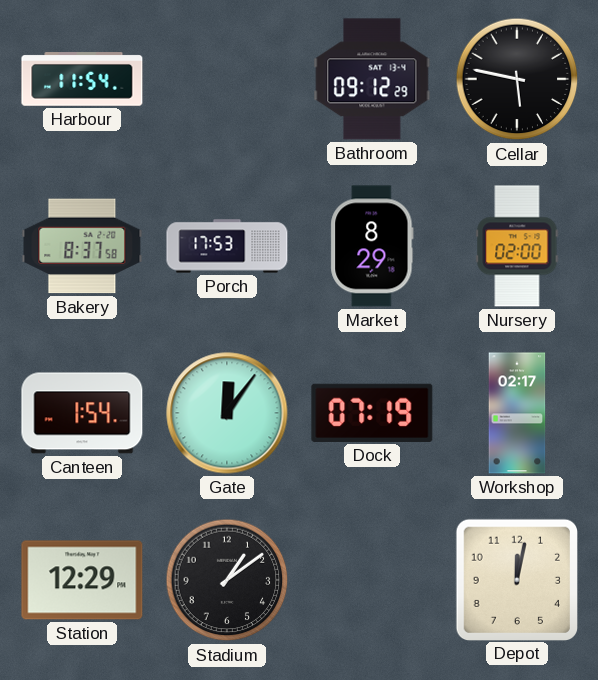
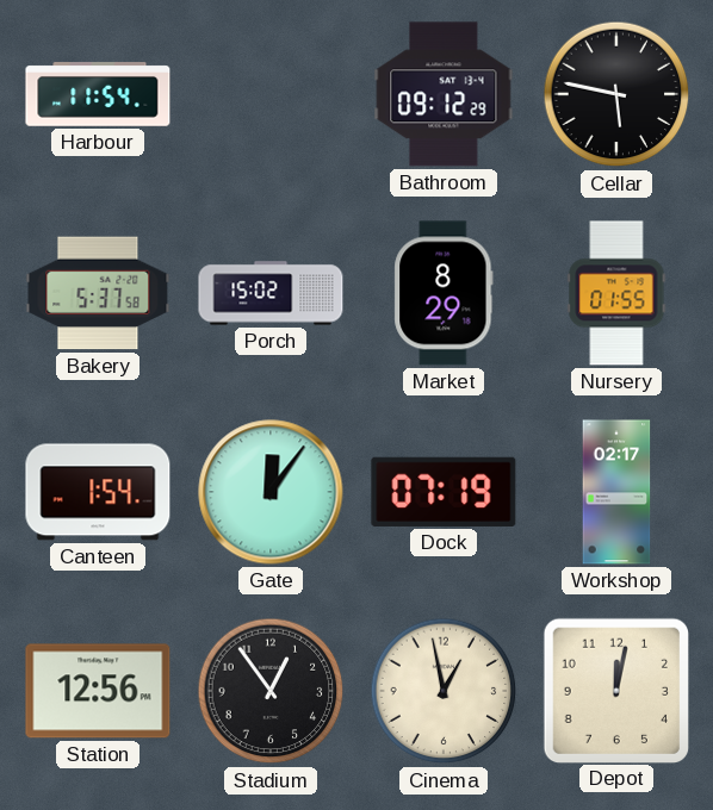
Bakery: 8:37 -> 5:37 (98, 293)
Porch: 17:53 -> 15:02 (271, 293)
Nursery: 02:00 -> 01:55 (616, 293)
Station: 12:29 -> 12:56 (98, 691)
Stadium: 1:09 -> 12:54 (271, 691)
Cinema: none -> 12:58 (444, 691)
